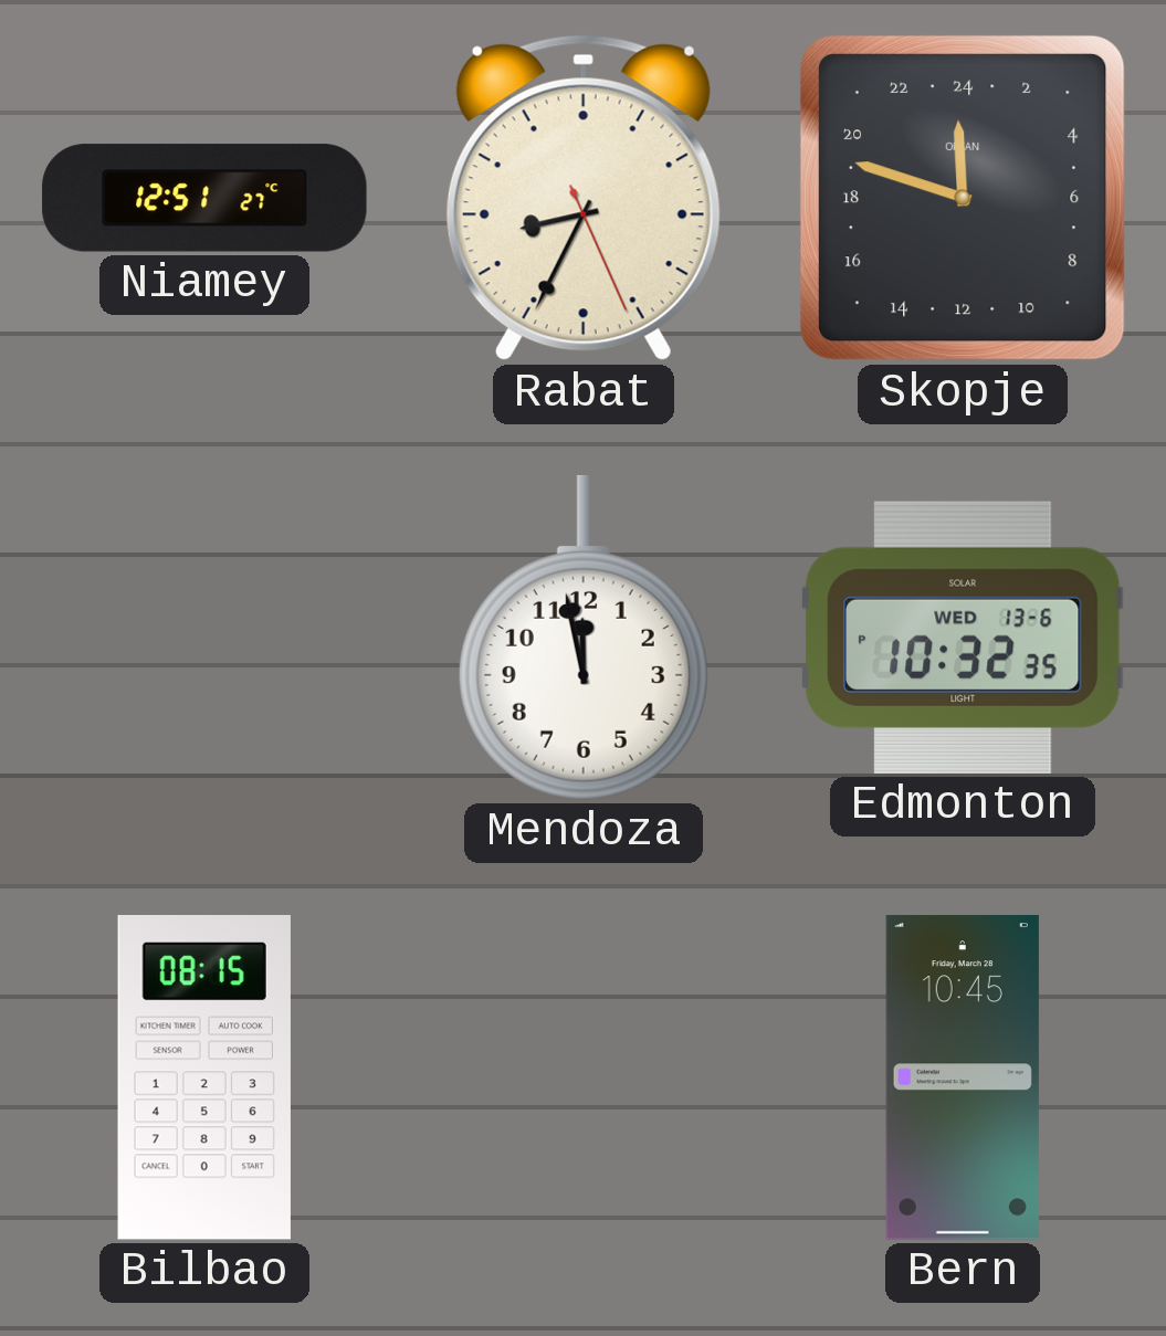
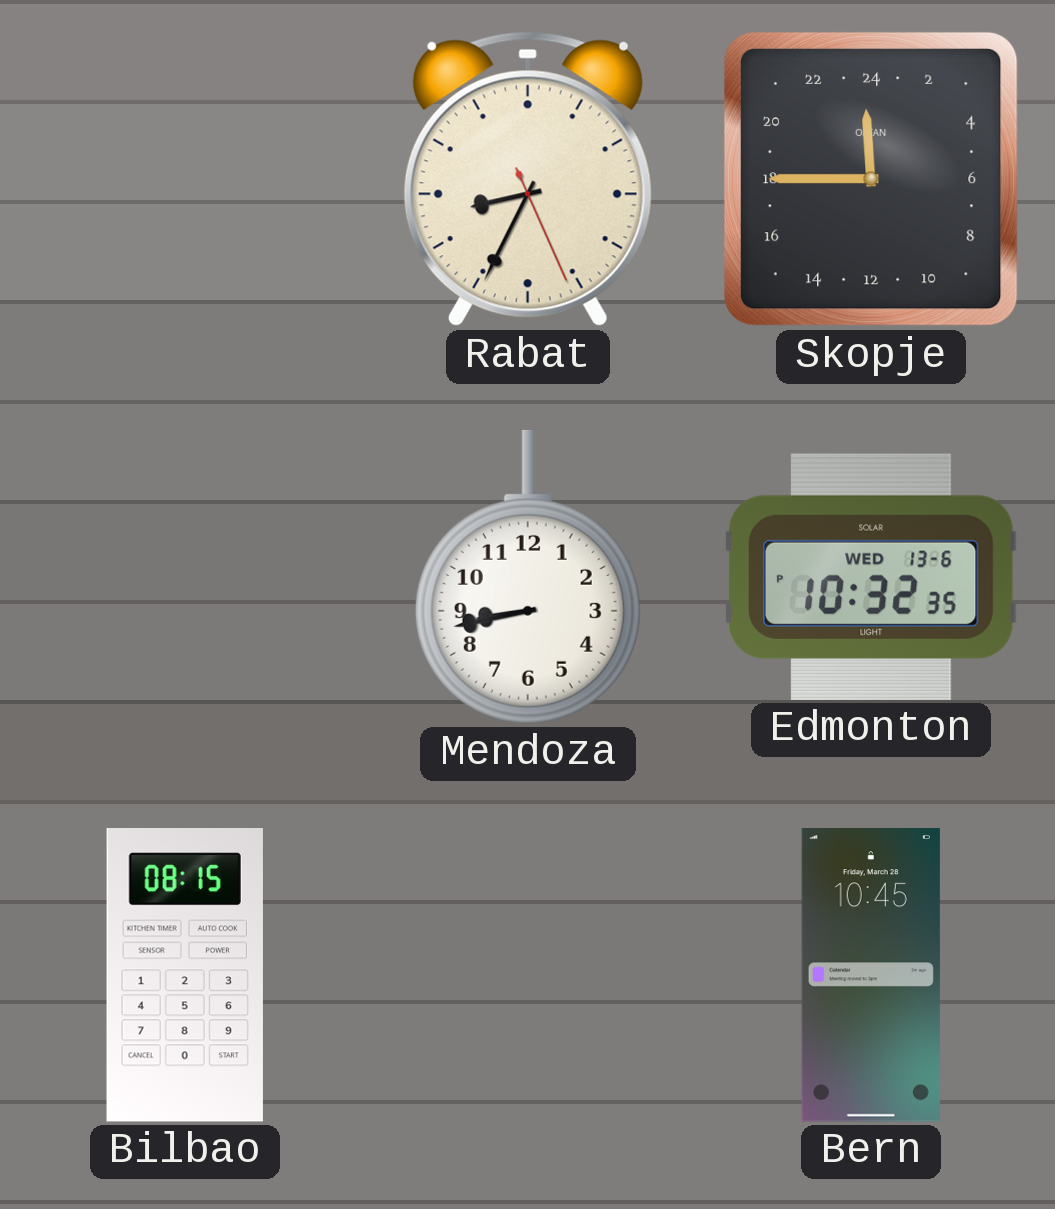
Niamey: 12:51 -> none (204, 198)
Skopje: 23:48 -> 23:45 (871, 179)
Mendoza: 11:58 -> 8:43 (528, 577)
